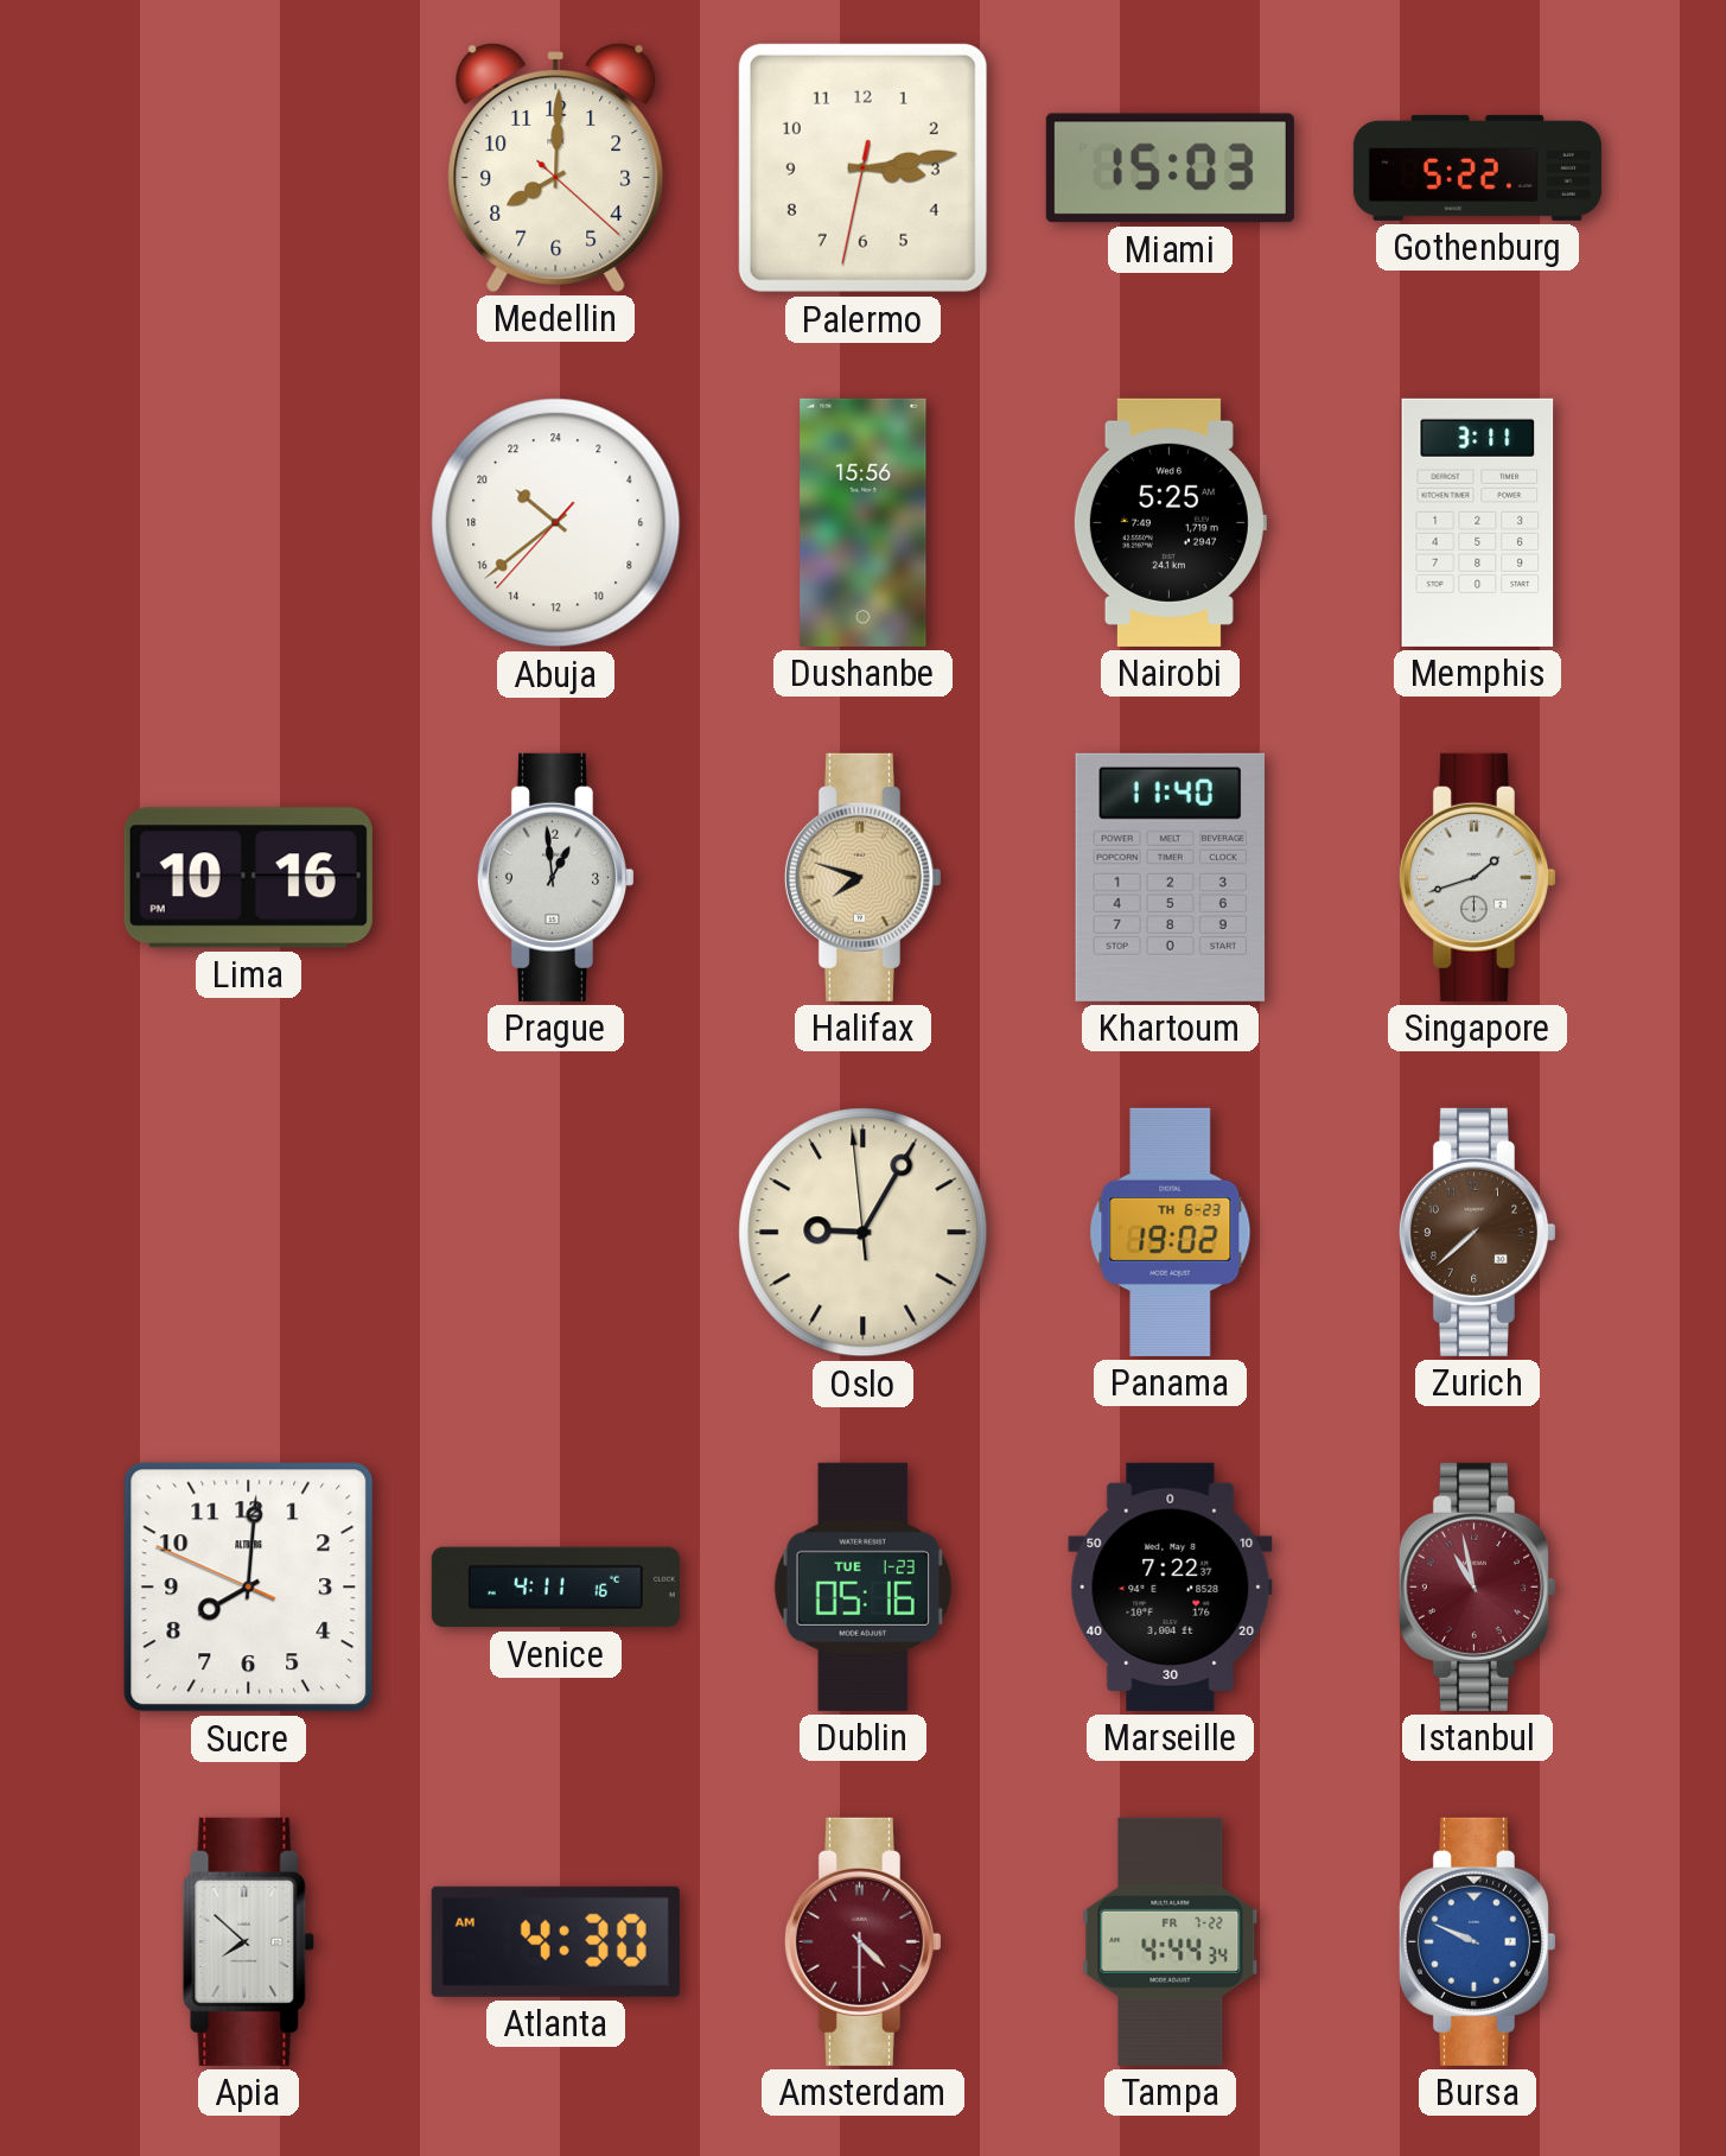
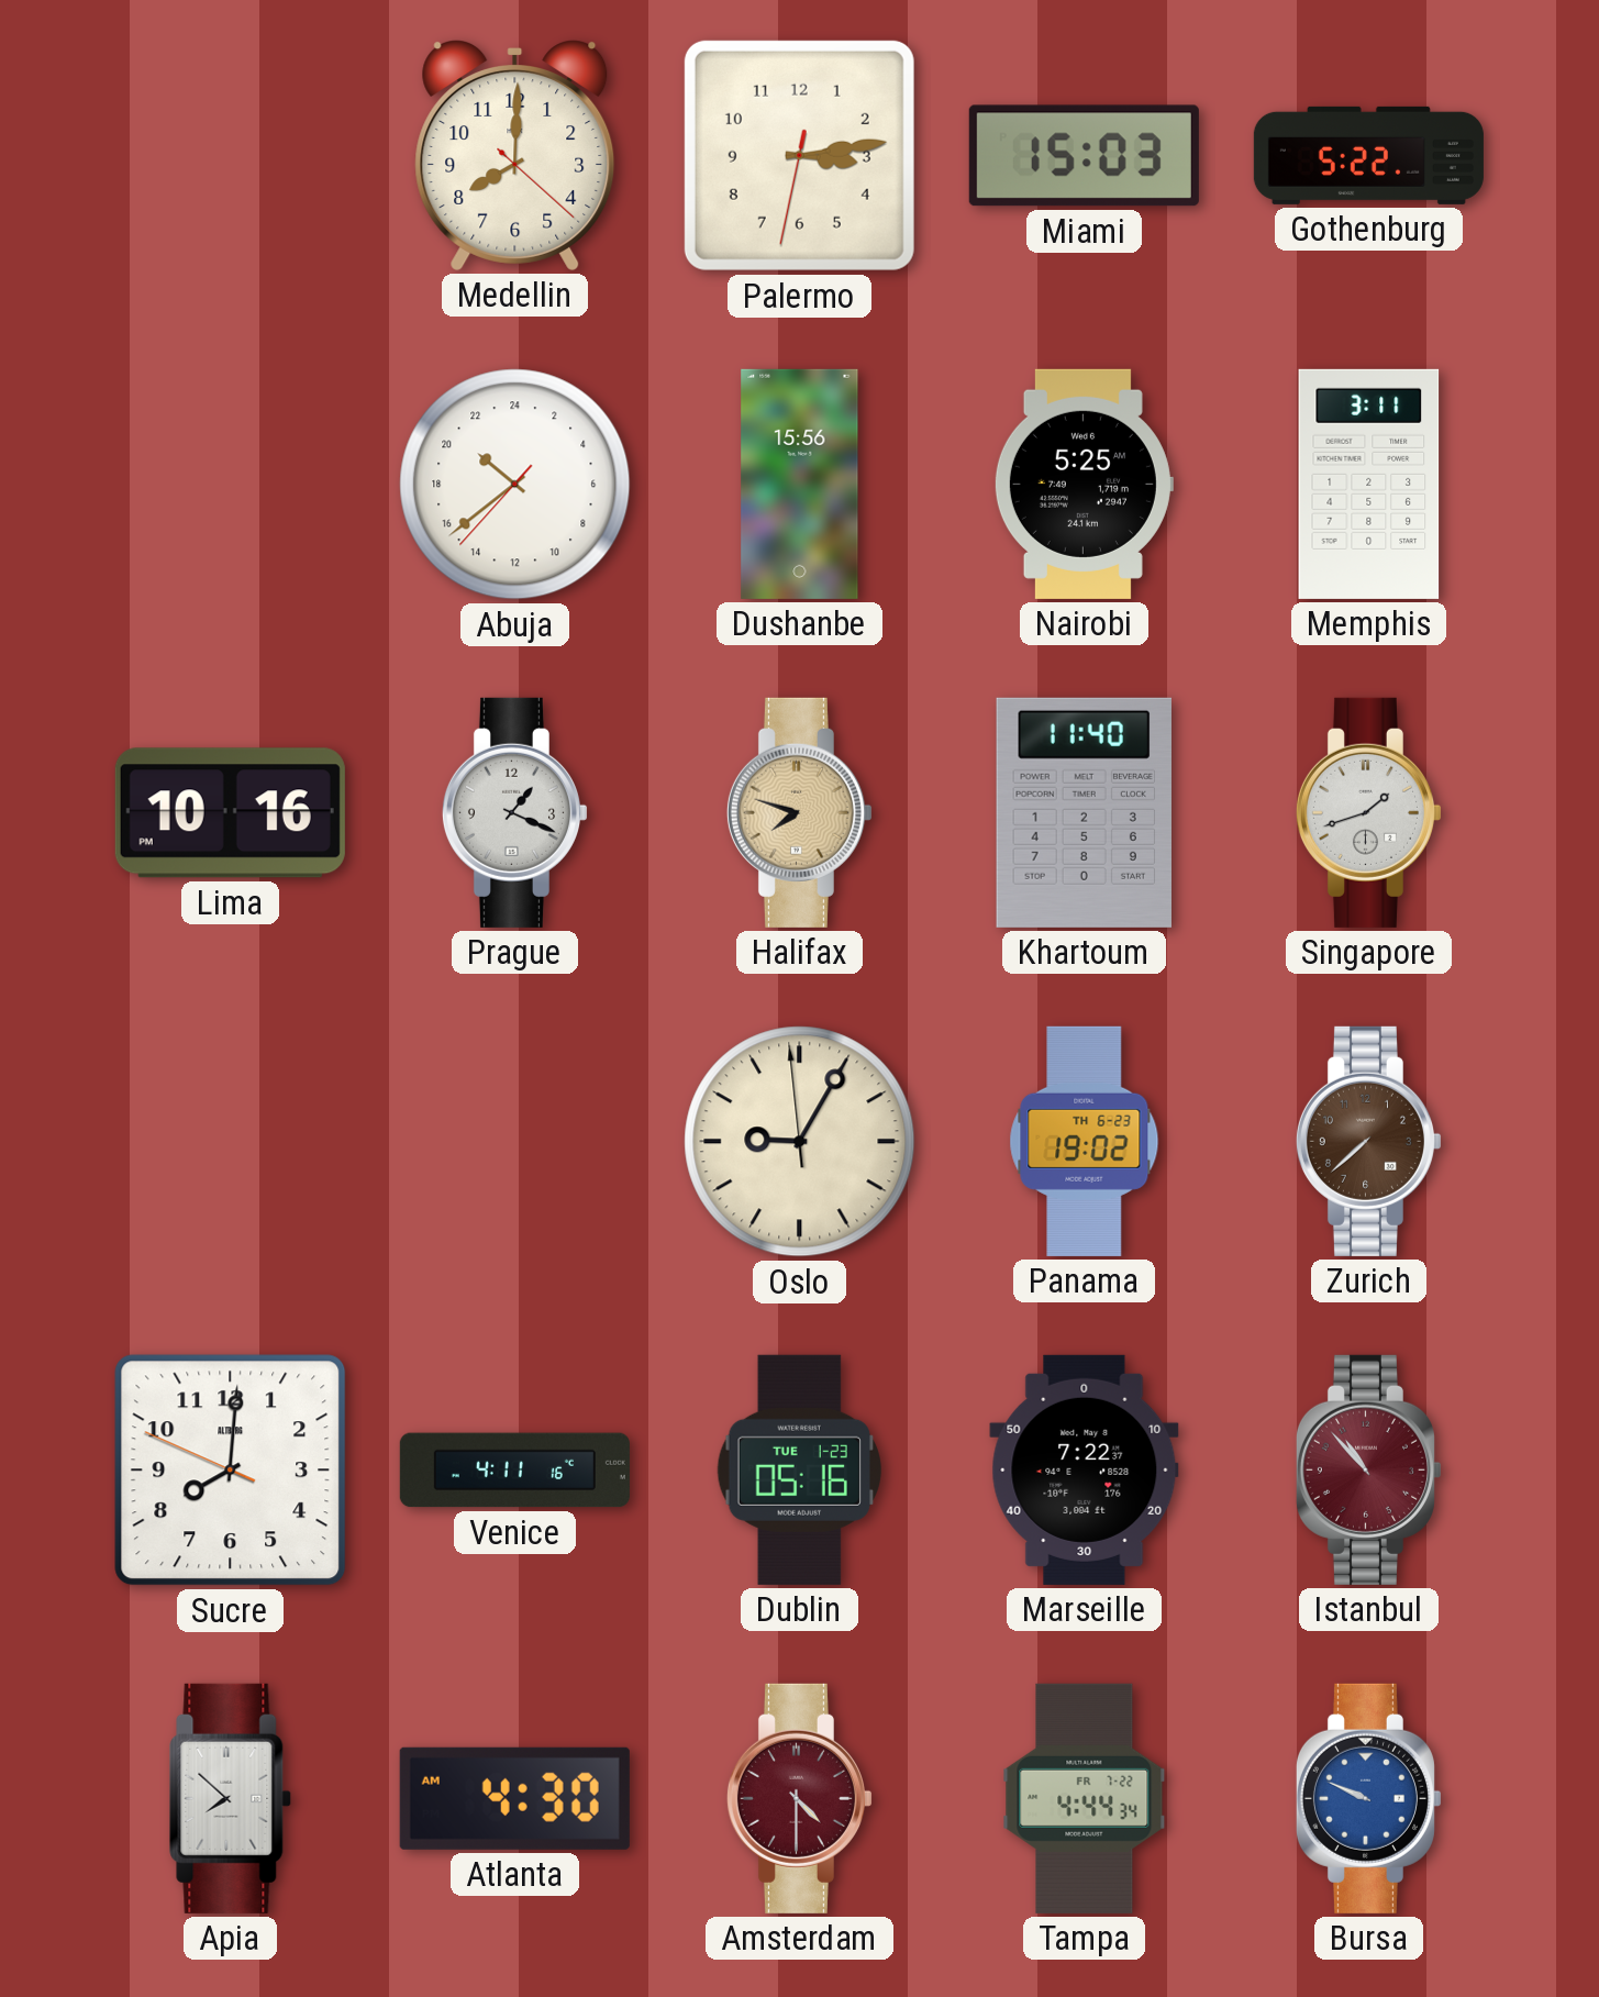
Prague: 12:59 -> 1:19 (514, 812)
Istanbul: 10:58 -> 10:53 (1368, 1469)
